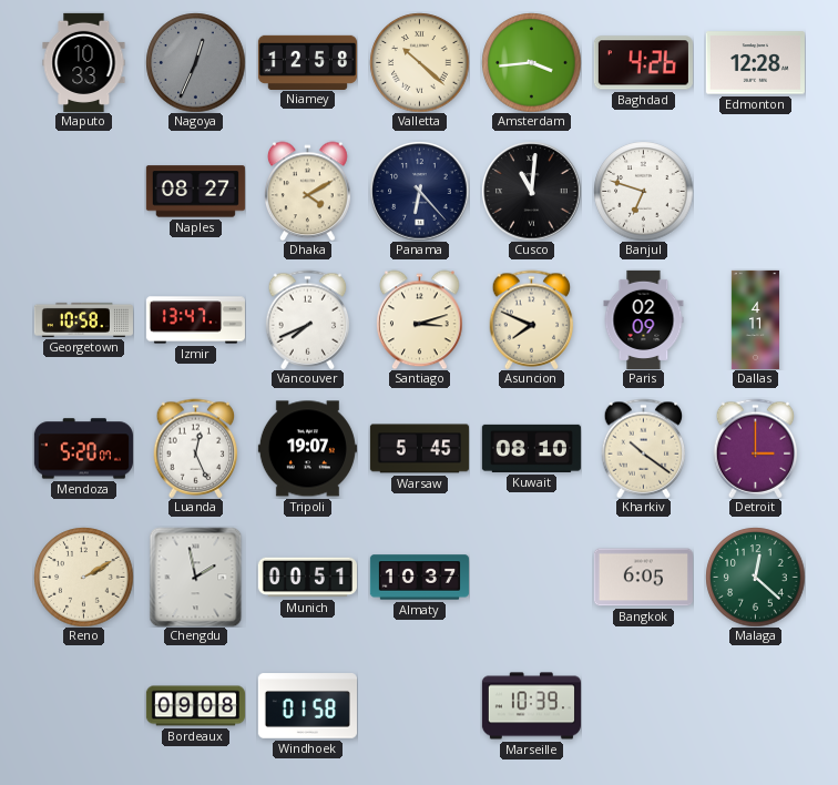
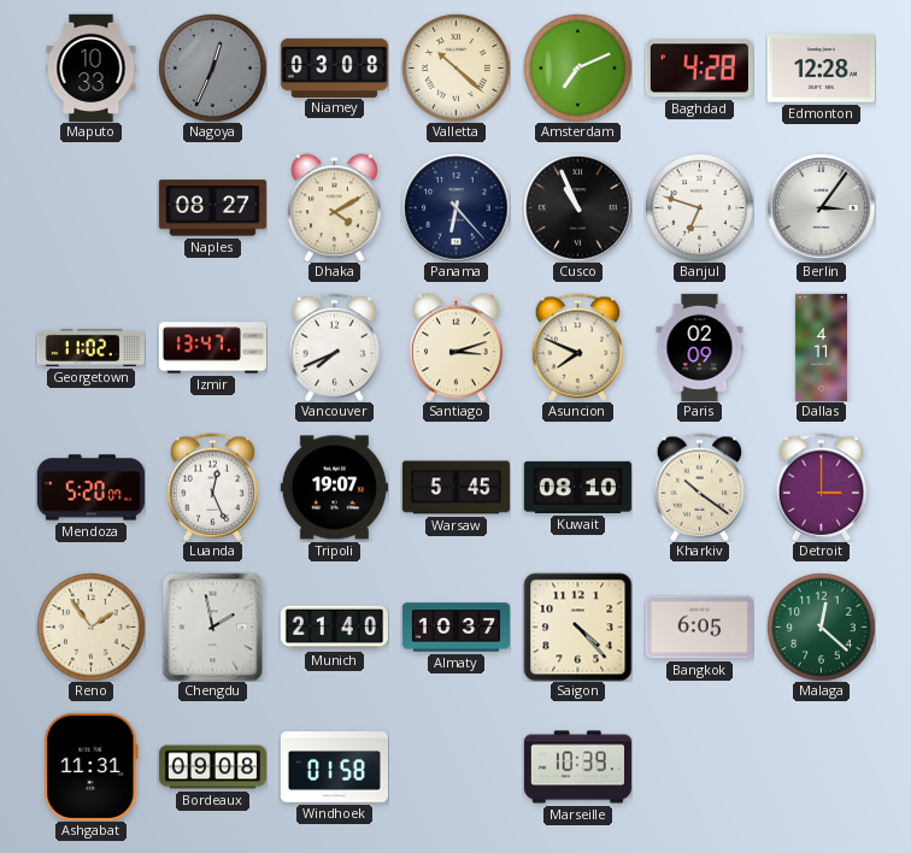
Niamey: 12:58 -> 03:08 (334, 67)
Amsterdam: 3:44 -> 7:11 (577, 67)
Baghdad: 4:26 -> 4:28 (699, 69)
Cusco: 11:01 -> 10:56 (577, 207)
Berlin: none -> 3:06 (821, 207)
Georgetown: 10:58 -> 11:02 (90, 347)
Reno: 2:10 -> 1:54 (90, 626)
Munich: 00:51 -> 21:40 (334, 628)
Saigon: none -> 4:23 (577, 626)
Ashgabat: none -> 11:31 (92, 766)
